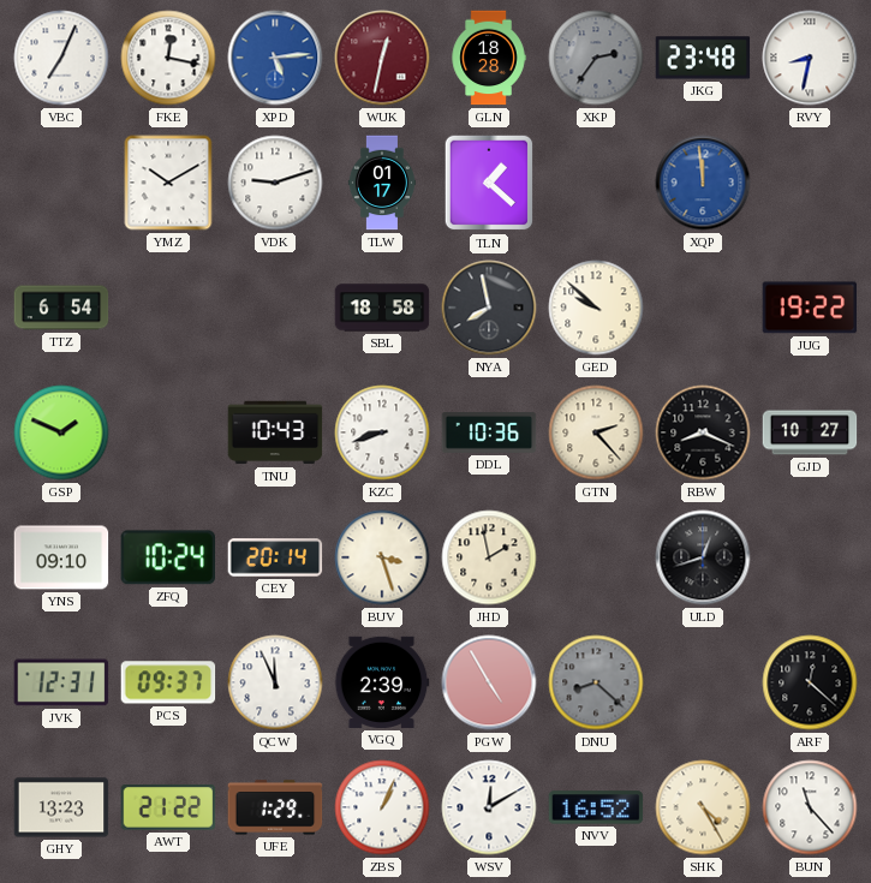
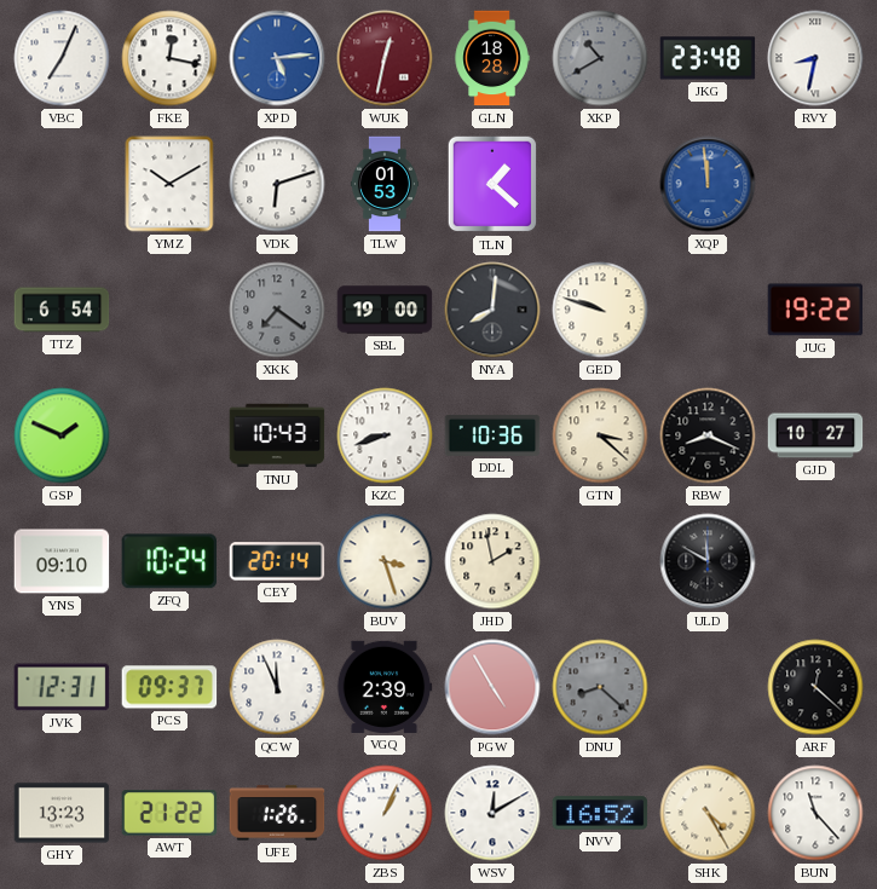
XKP: 2:36 -> 10:40 (600, 58)
VDK: 9:12 -> 6:12 (277, 184)
TLW: 01:17 -> 01:53 (383, 184)
XKK: none -> 7:21 (277, 310)
SBL: 18:58 -> 19:00 (385, 310)
NYA: 7:58 -> 8:01 (492, 310)
GED: 9:52 -> 9:48 (600, 310)
GTN: 2:23 -> 3:22 (600, 435)
ULD: 12:42 -> 11:50 (708, 561)
UFE: 1:29 -> 1:26 (277, 813)
